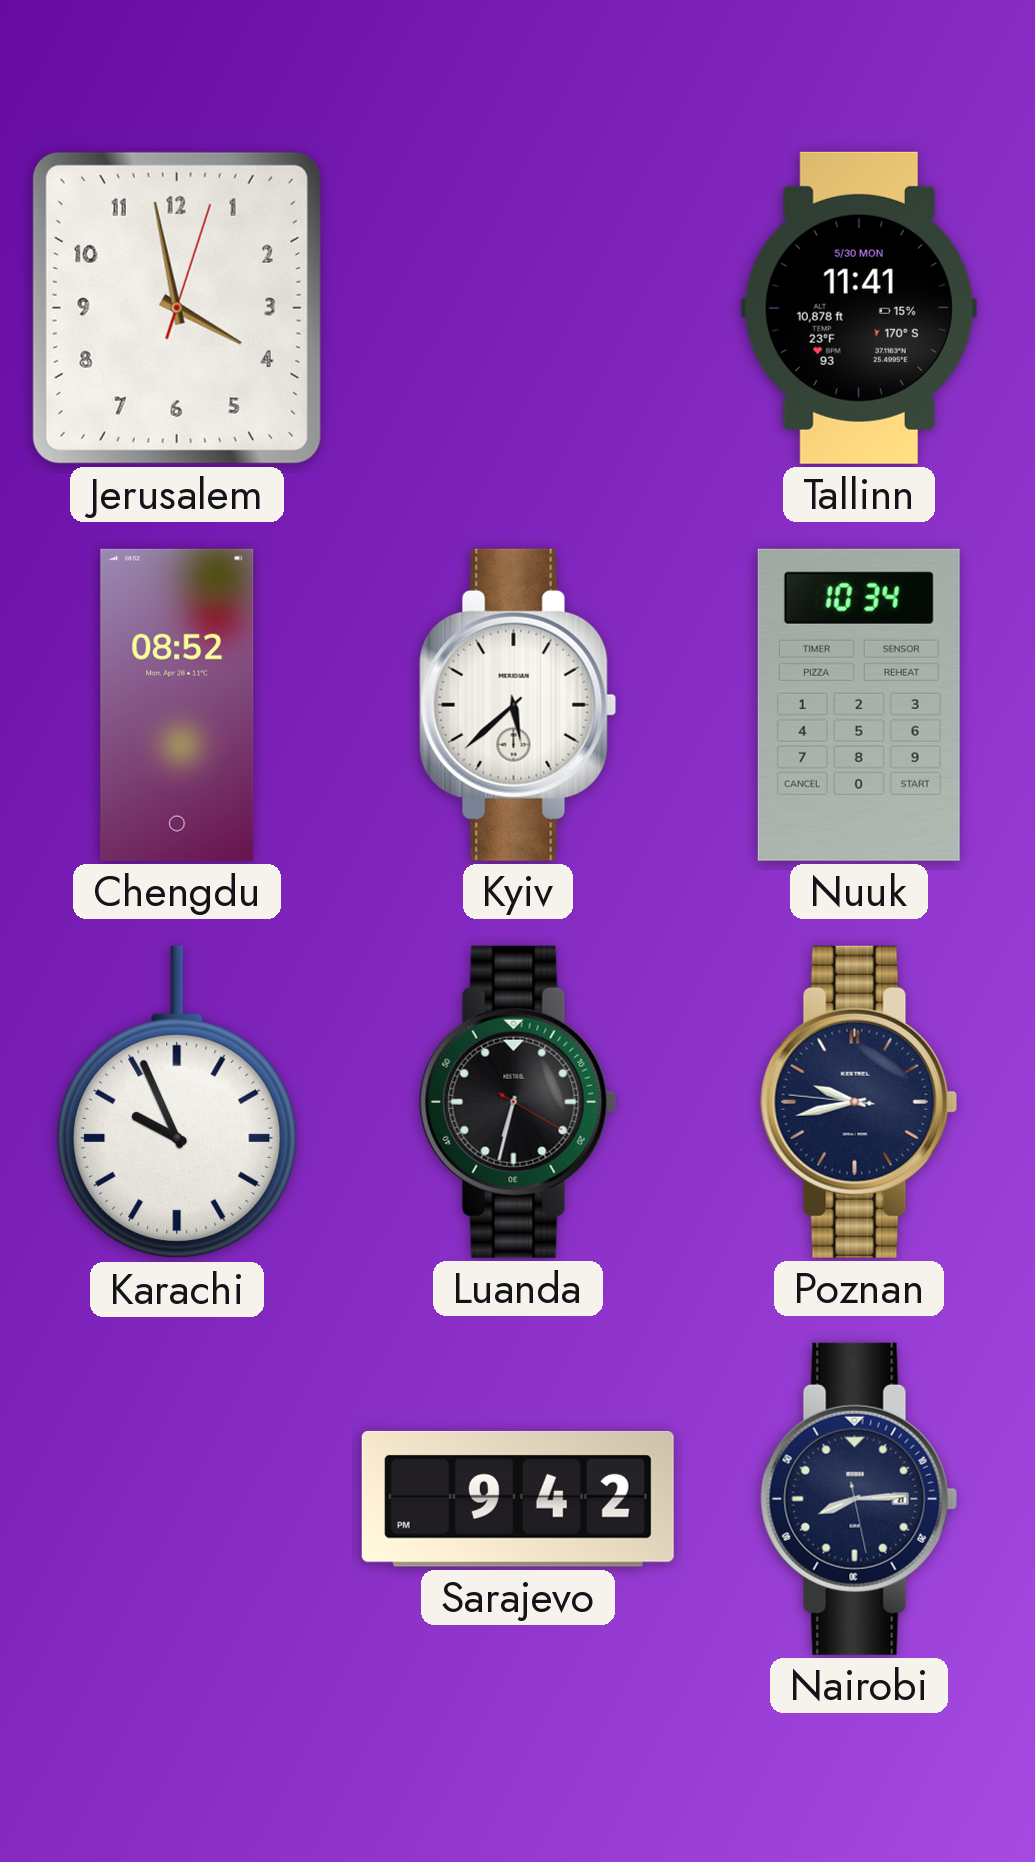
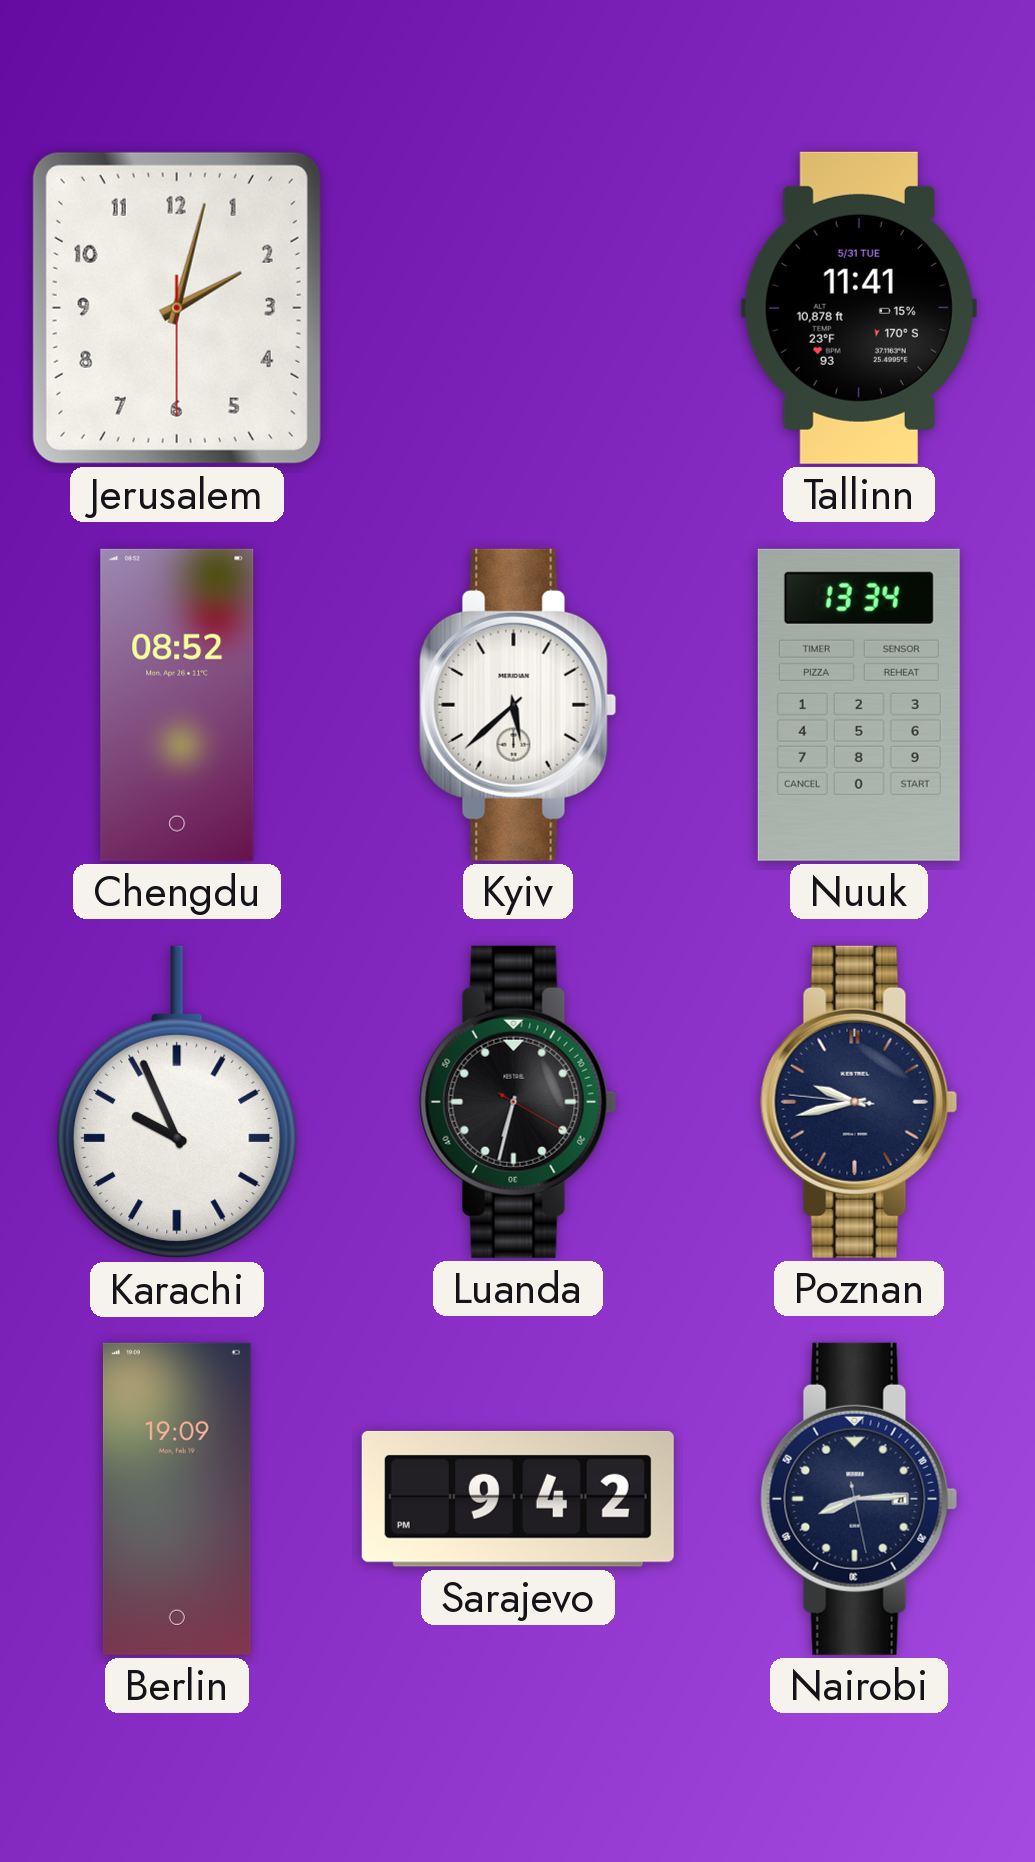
Jerusalem: 3:58 -> 2:02 (177, 308)
Tallinn date: 5/30 MON -> 5/31 TUE (859, 308)
Nuuk: 10:34 -> 13:34 (859, 705)
Berlin: none -> 19:09 (177, 1499)
